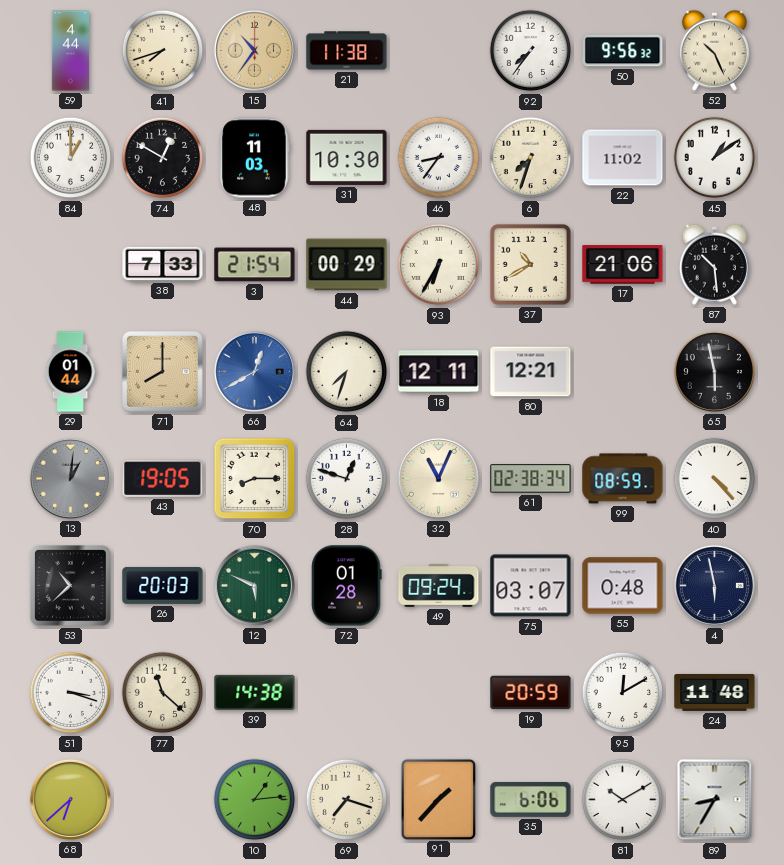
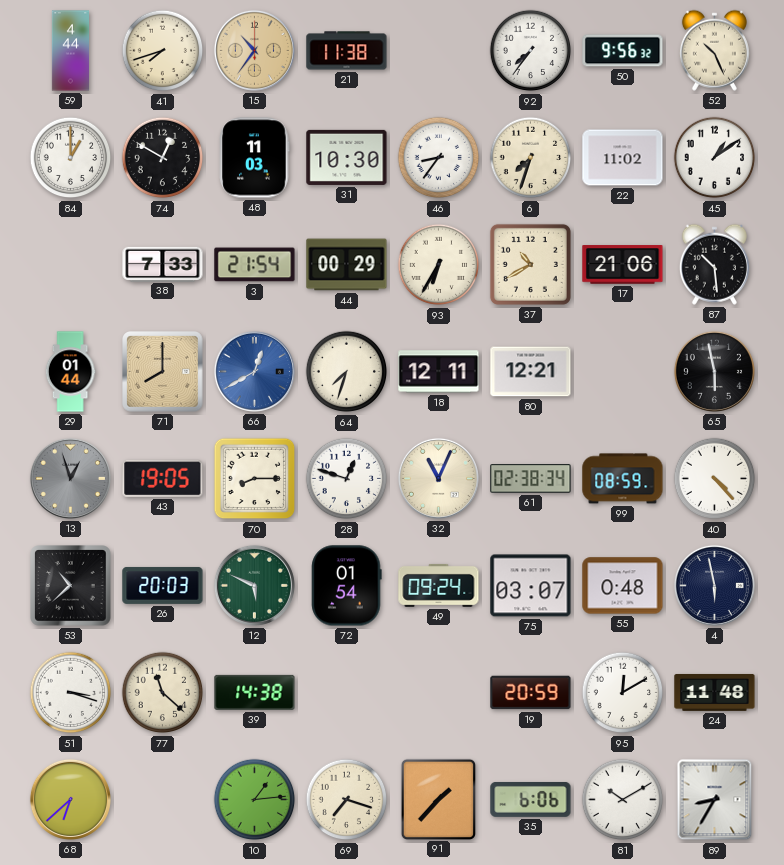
13: 1:01 -> 12:57 (70, 478)
72: 01:28 -> 01:54 (347, 586)
